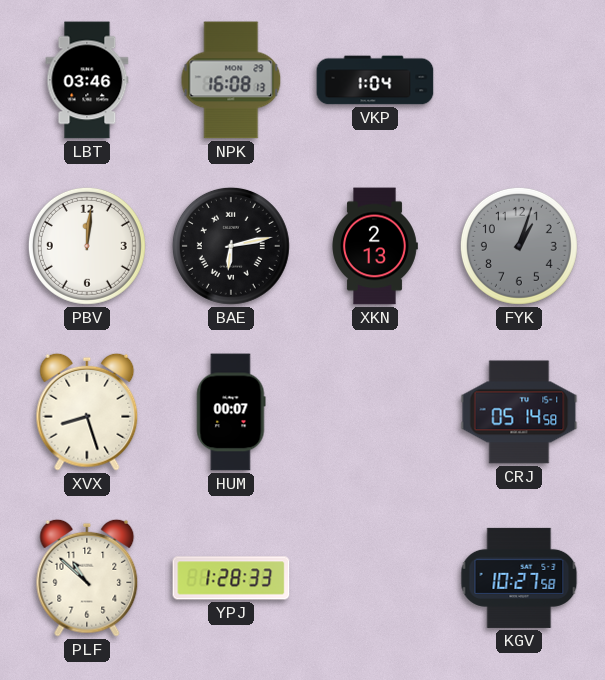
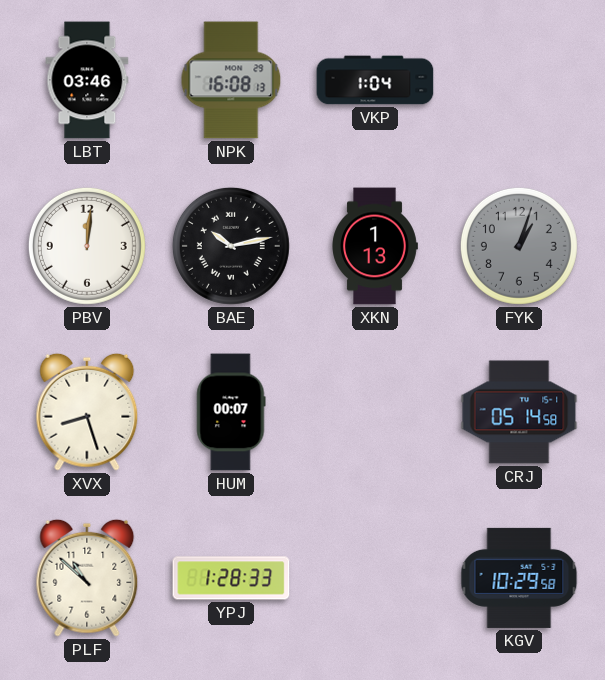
BAE: 6:13 -> 10:13 (231, 246)
XKN: 2:13 -> 1:13 (375, 246)
KGV: 10:27 -> 10:29 (519, 578)
